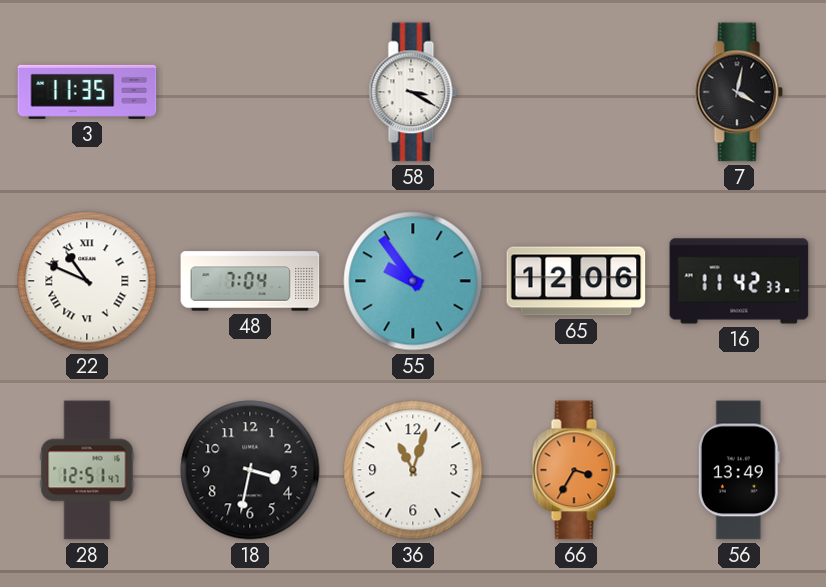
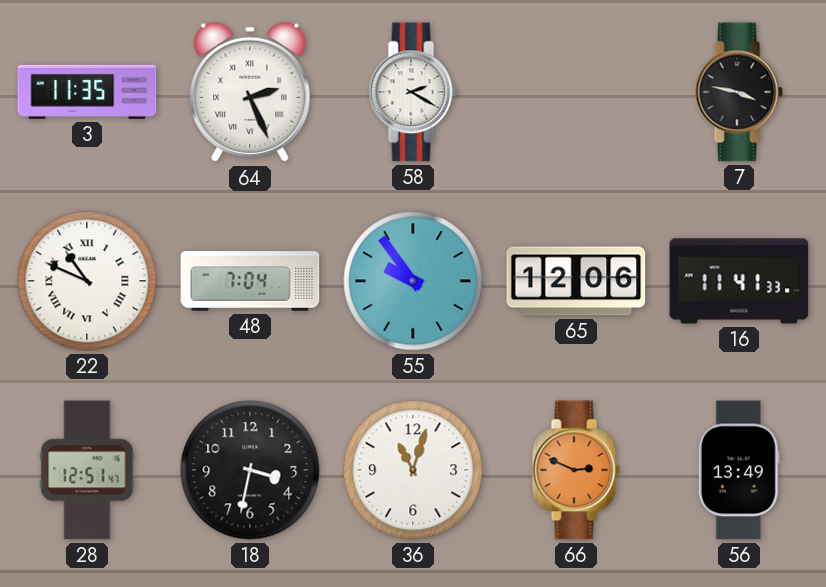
64: none -> 2:26 (250, 92)
58: 3:20 -> 2:20 (413, 92)
7: 4:02 -> 3:47 (739, 92)
16: 11:42 -> 11:41 (739, 281)
66: 3:35 -> 2:49 (576, 470)
